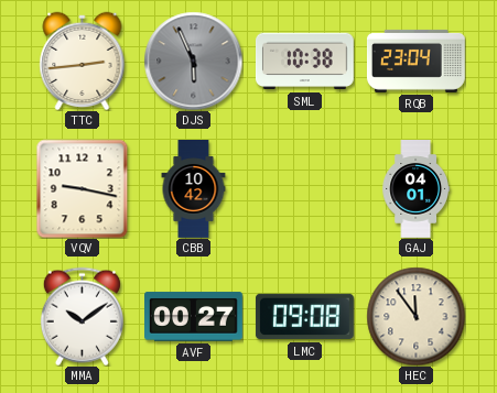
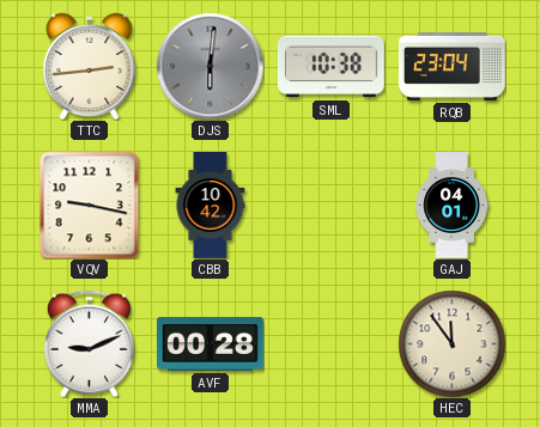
DJS: 5:56 -> 6:01 (210, 66)
MMA: 10:09 -> 9:11 (89, 343)
AVF: 00:27 -> 00:28 (211, 344)
LMC: 09:08 -> none (304, 317)
